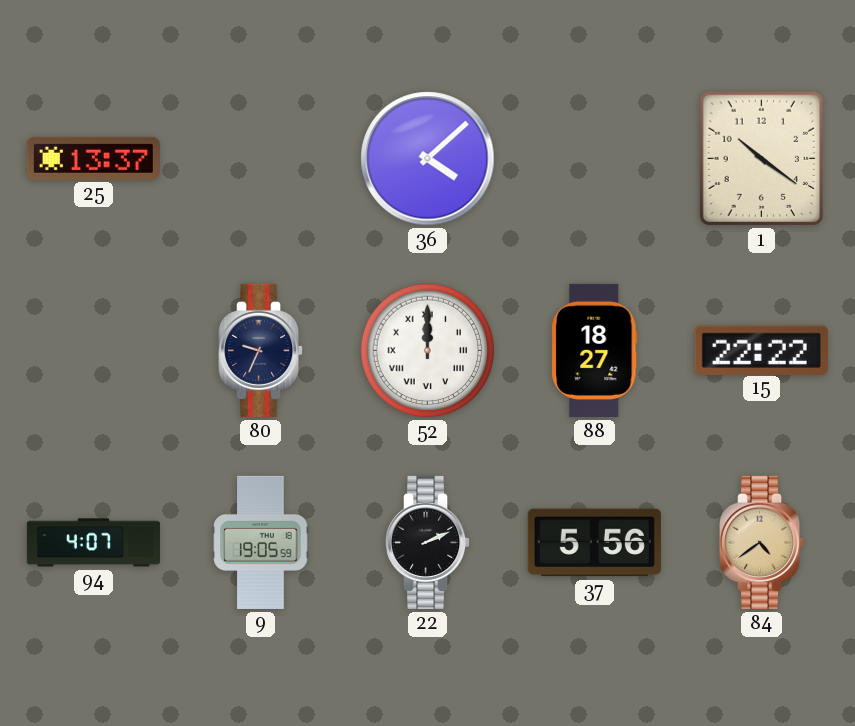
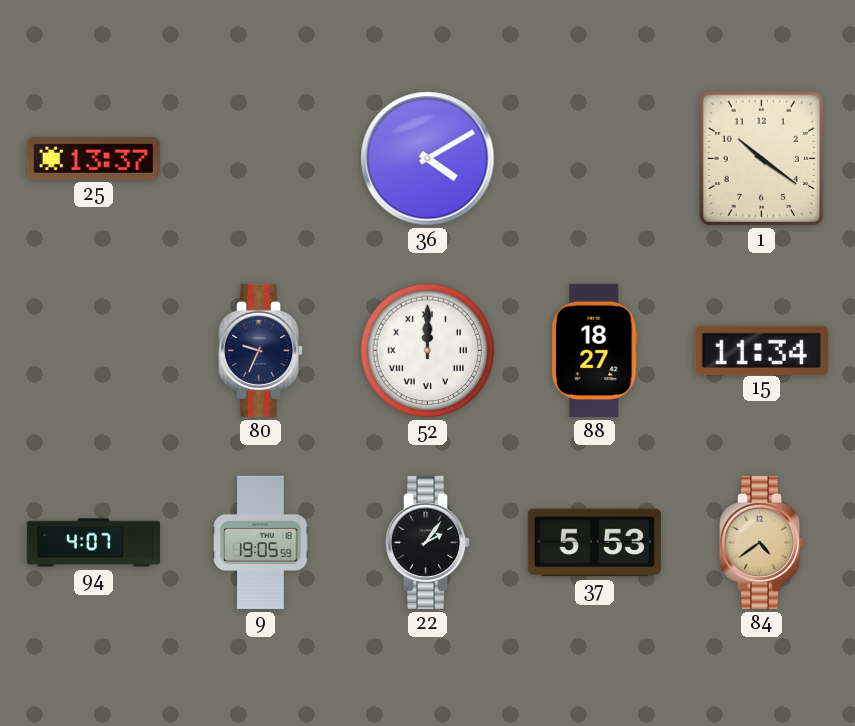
36: 4:08 -> 4:10 (428, 159)
15: 22:22 -> 11:34 (761, 350)
22: 2:11 -> 2:06 (429, 542)
37: 5:56 -> 5:53 (594, 543)
